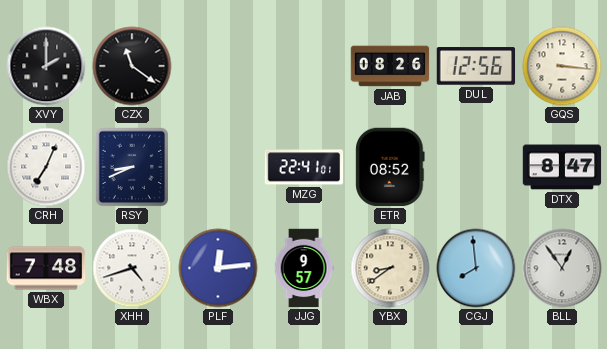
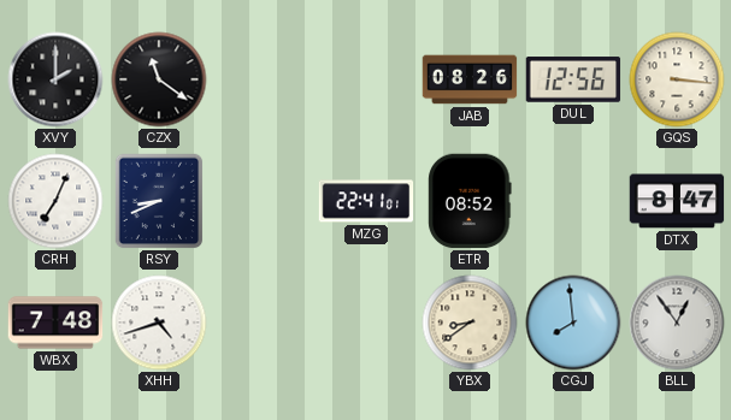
PLF: 12:14 -> none (218, 268)
JJG: 9:57 -> none (304, 268)
